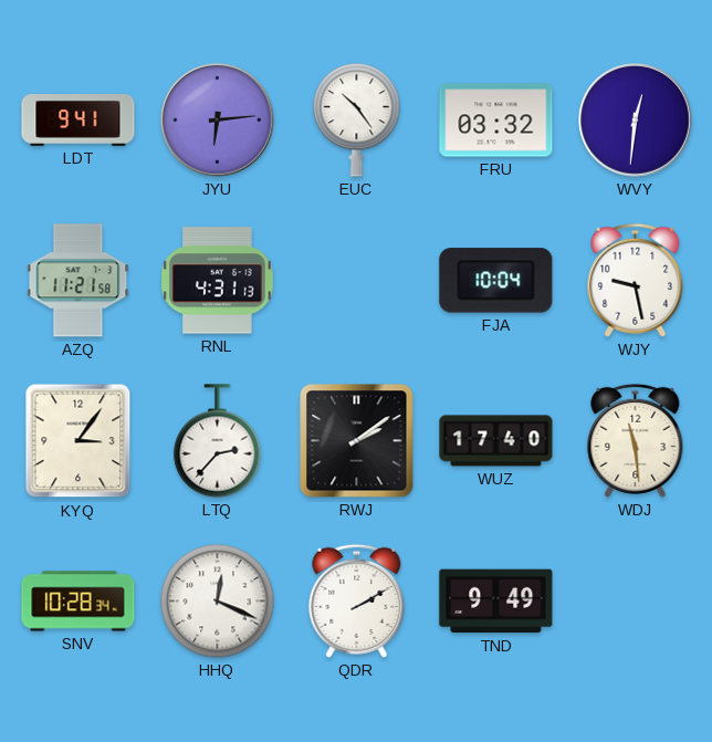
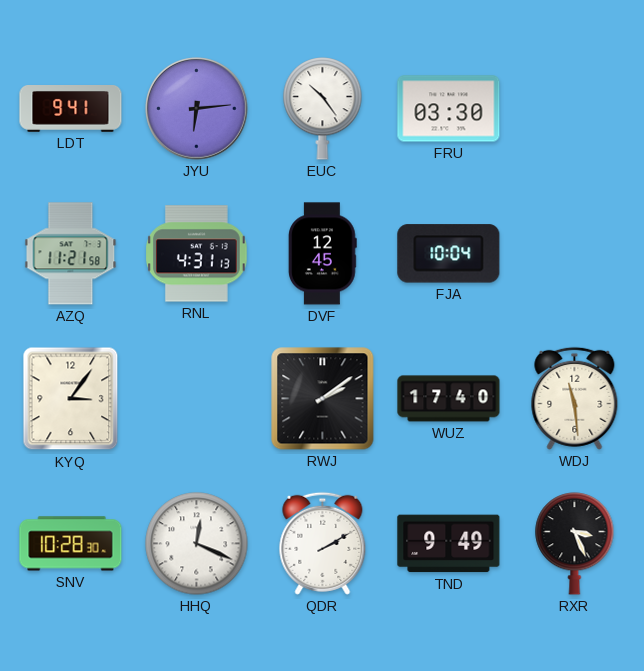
FRU: 03:32 -> 03:30 (449, 109)
WVY: 12:31 -> none (636, 121)
DVF: none -> 12:45 (323, 254)
WJY: 9:28 -> none (636, 280)
LTQ: 2:37 -> none (218, 441)
SNV: 10:28:34 -> 10:28:30 (71, 544)
RXR: none -> 3:26 (575, 544)
